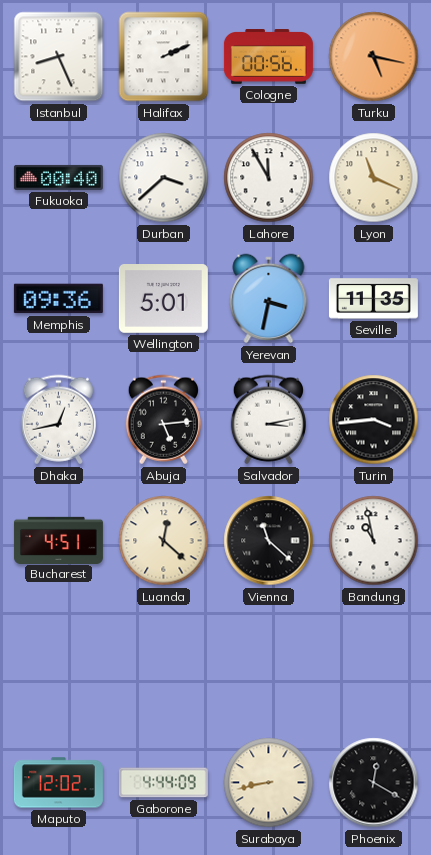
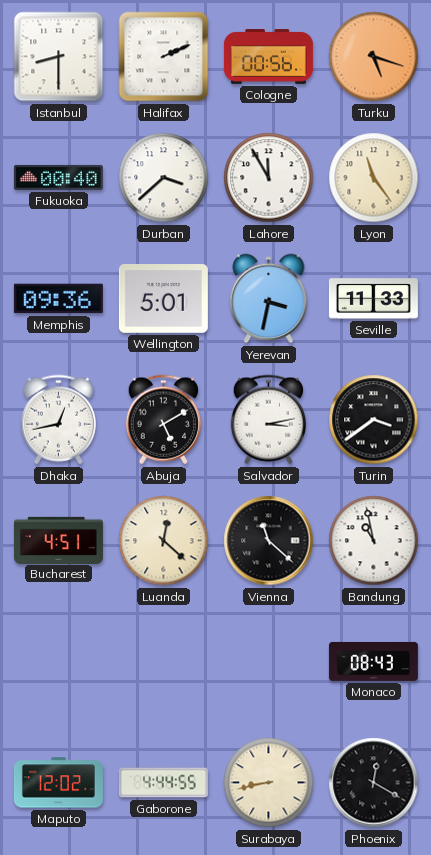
Istanbul: 8:26 -> 8:30 (59, 57)
Turku: 5:17 -> 5:18 (374, 57)
Lyon: 11:19 -> 11:24 (374, 178)
Seville: 11:35 -> 11:33 (373, 299)
Abuja: 5:14 -> 5:10 (163, 420)
Turin: 3:44 -> 3:39 (374, 420)
Monaco: none -> 08:43 (373, 661)
Gaborone: 4:44:09 -> 4:44:55 (163, 783)
